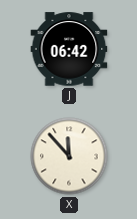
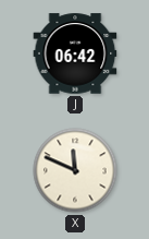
X: 11:53 -> 11:49 (75, 170)
